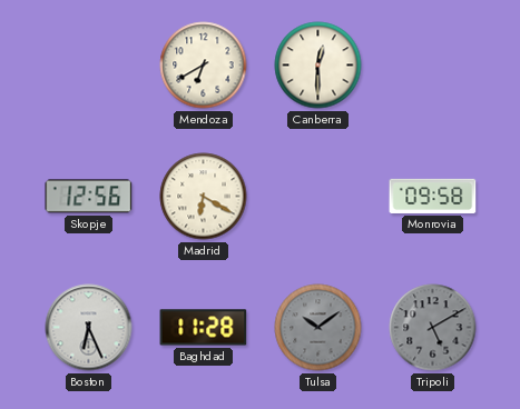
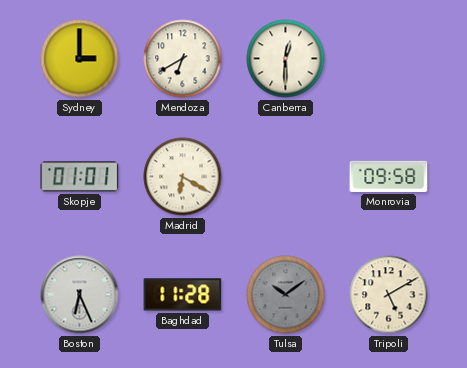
Sydney: none -> 3:00 (80, 59)
Skopje: 12:56 -> 01:01 (80, 177)
Tripoli dial: grey -> cream (389, 295)
